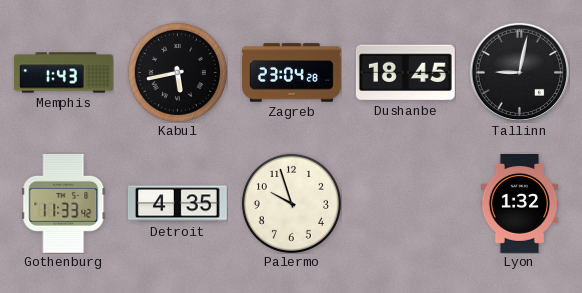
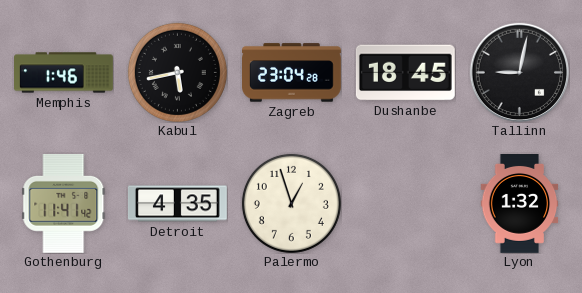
Memphis: 1:43 -> 1:46 (64, 73)
Gothenburg: 11:33 -> 11:41 (64, 203)
Palermo: 9:57 -> 12:57 (291, 203)
